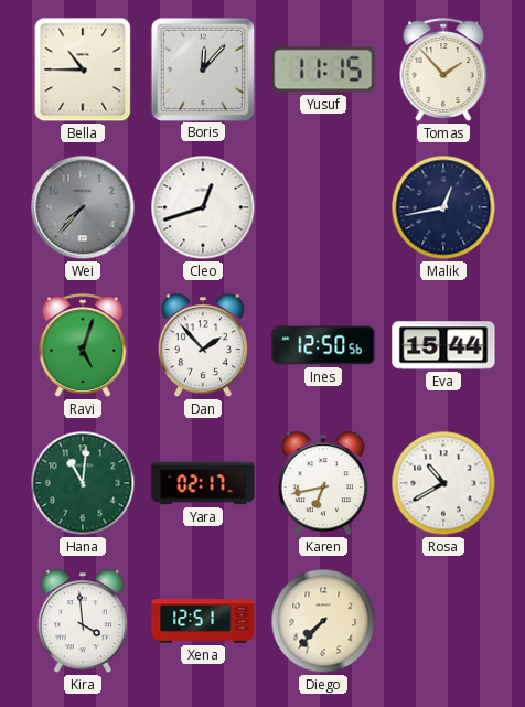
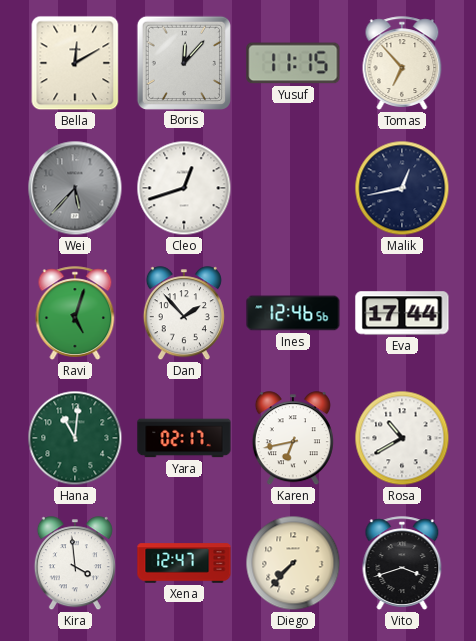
Bella: 10:45 -> 12:10 (75, 63)
Tomas: 1:53 -> 6:53 (402, 63)
Wei: 7:37 -> 5:37 (75, 188)
Ines: 12:50 -> 12:46 (293, 313)
Eva: 15:44 -> 17:44 (402, 313)
Xena: 12:51 -> 12:47 (184, 563)
Vito: none -> 3:42 (402, 563)
